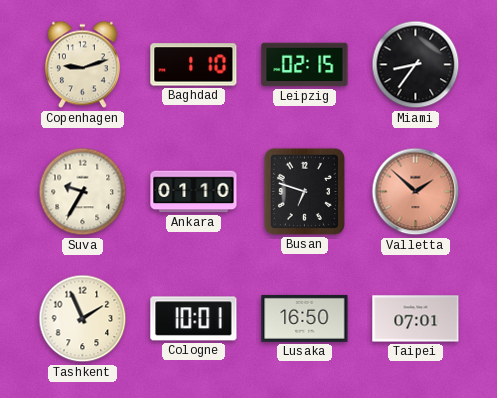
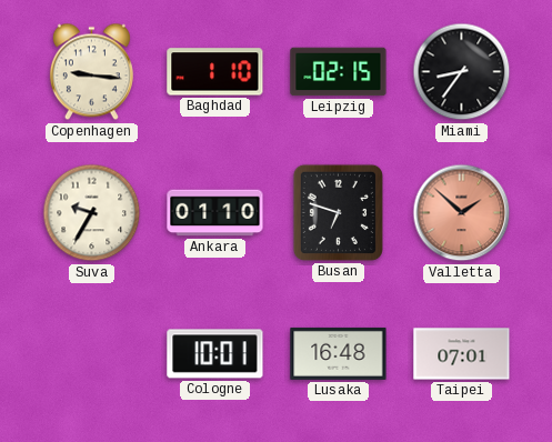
Copenhagen: 9:12 -> 9:16 (91, 72)
Tashkent: 1:56 -> none (83, 319)
Lusaka: 16:50 -> 16:48 (339, 353)
